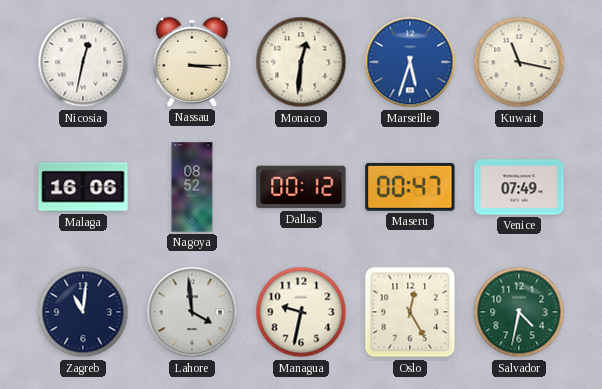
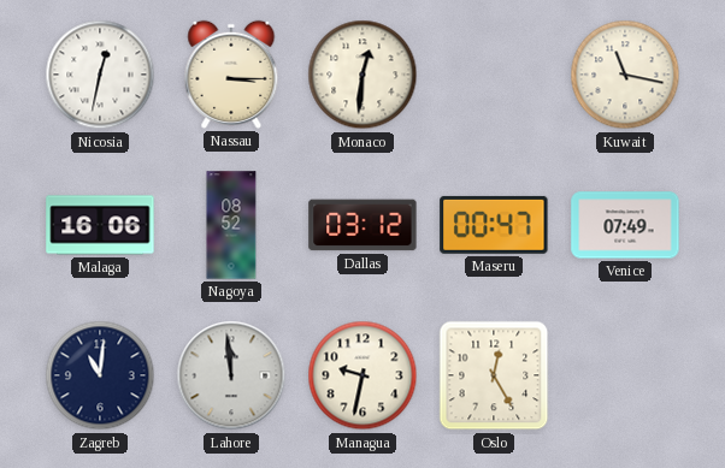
Marseille: 5:33 -> none (410, 62)
Dallas: 00:12 -> 03:12 (362, 225)
Lahore: 3:59 -> 11:59 (231, 375)
Salvador: 4:32 -> none (519, 312)
